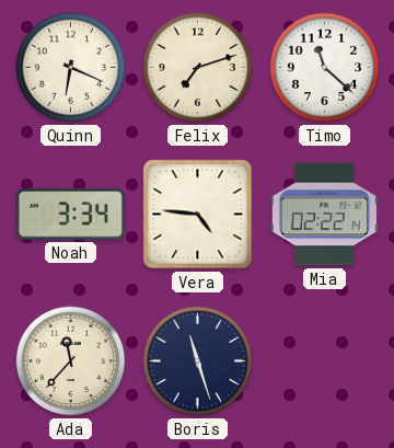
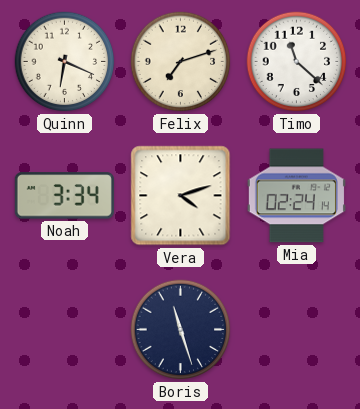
Vera: 4:46 -> 4:12 (181, 196)
Mia: 02:22 -> 02:24 (296, 196)
Ada: 11:37 -> none (71, 361)
